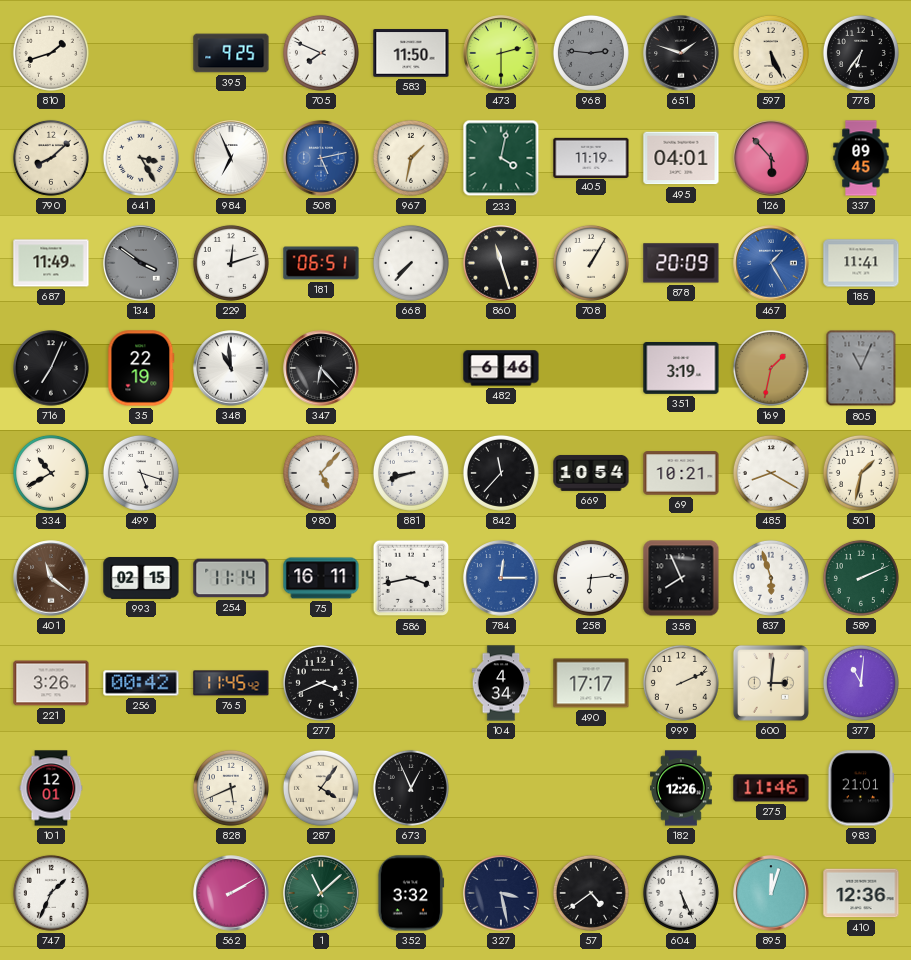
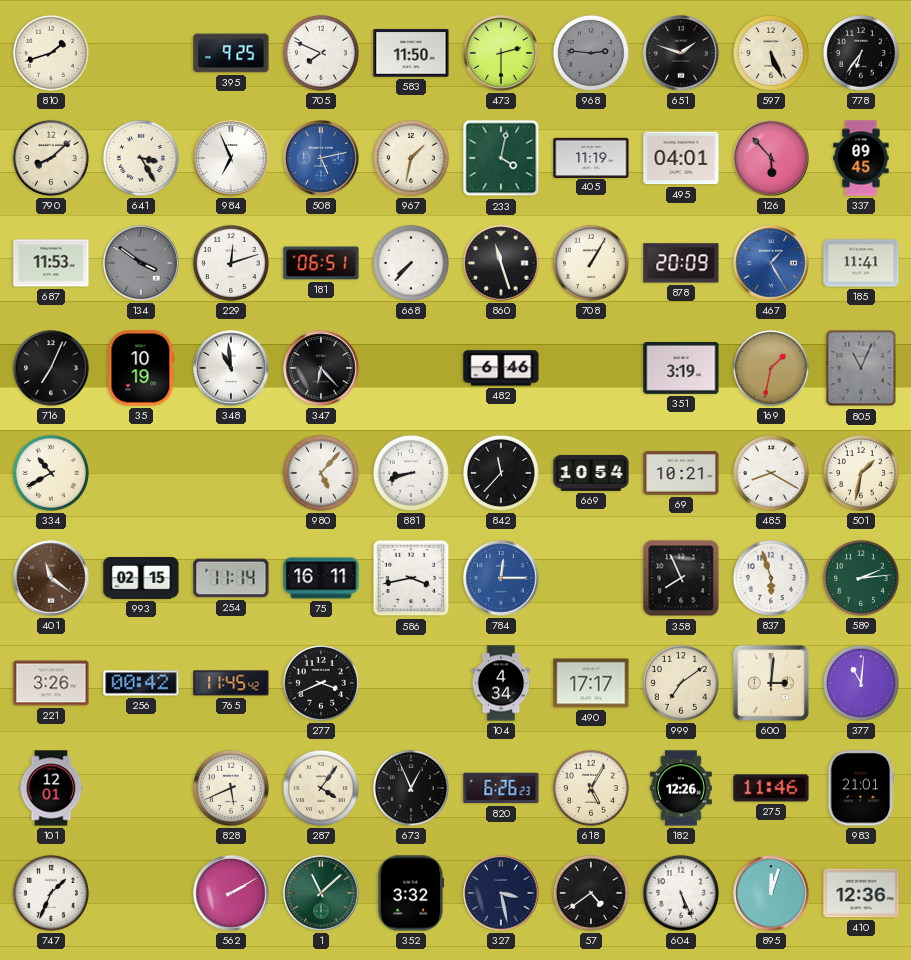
687: 11:49 -> 11:53 (51, 263)
35: 22:19 -> 10:19 (141, 368)
499: 5:18 -> none (141, 473)
258: 6:14 -> none (591, 578)
589: 2:11 -> 2:14 (861, 578)
999: 2:11 -> 7:09 (681, 683)
820: none -> 6:26 (501, 788)
618: none -> 5:05 (591, 788)
